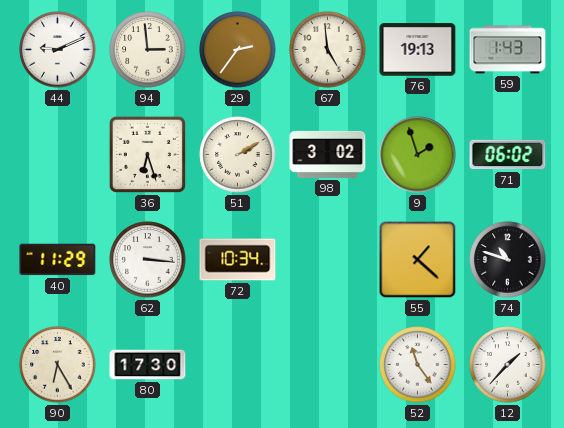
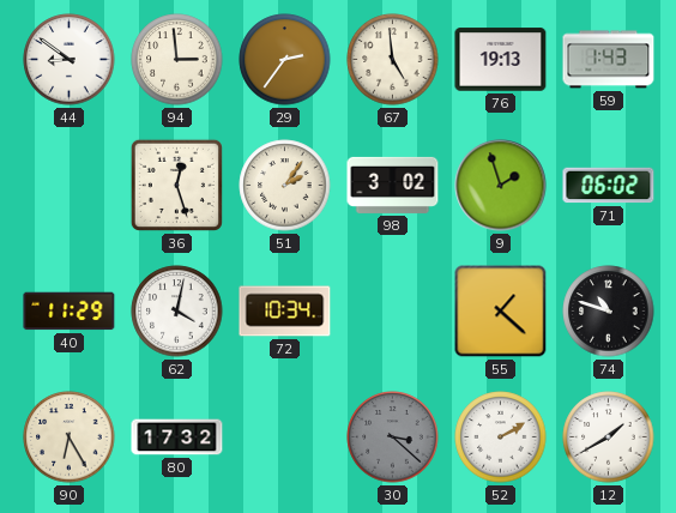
44: 9:11 -> 8:51 (70, 60)
36: 6:27 -> 12:27 (176, 185)
51: 2:10 -> 2:06 (285, 186)
62: 3:16 -> 4:02 (177, 312)
80: 17:30 -> 17:32 (177, 437)
30: none -> 3:22 (393, 437)
52: 11:24 -> 2:10 (501, 437)
12: 1:37 -> 1:40 (609, 437)
